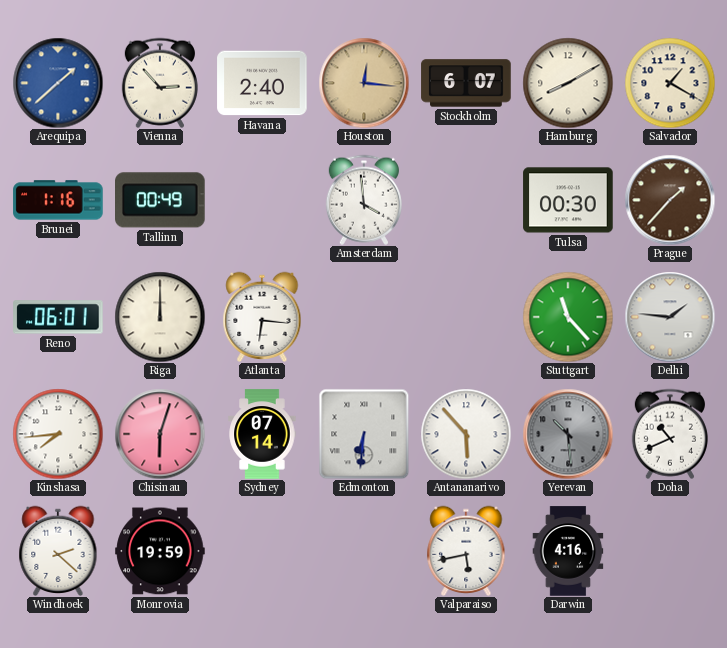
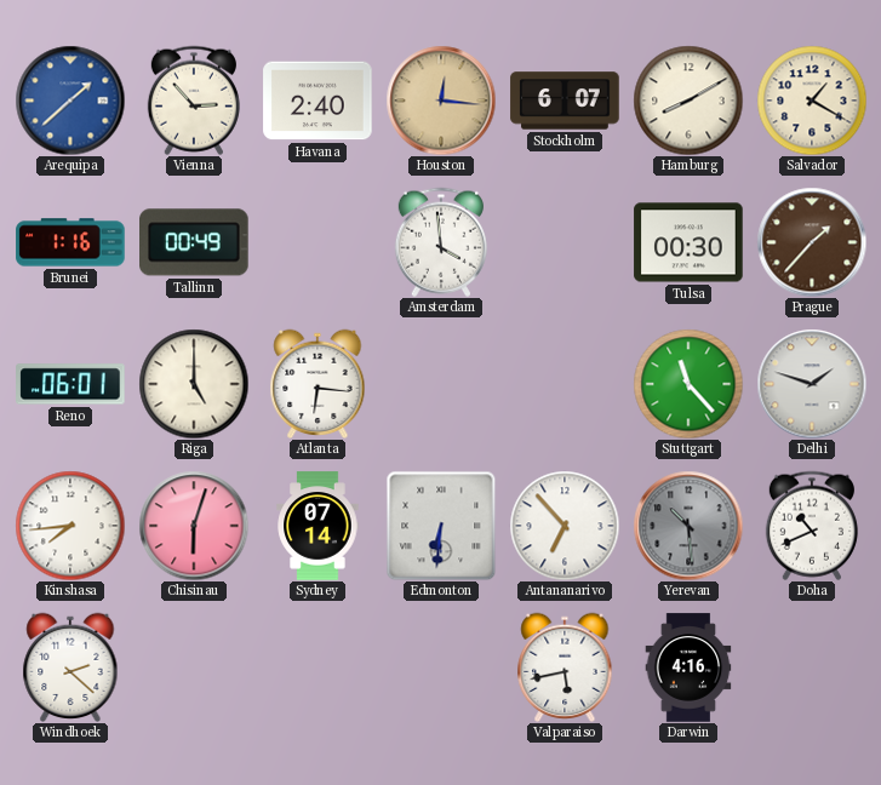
Riga: 12:00 -> 5:00 (194, 384)
Delhi: 1:46 -> 1:48 (812, 384)
Antananarivo: 5:53 -> 6:53 (565, 526)
Monrovia: 19:59 -> none (160, 551)
